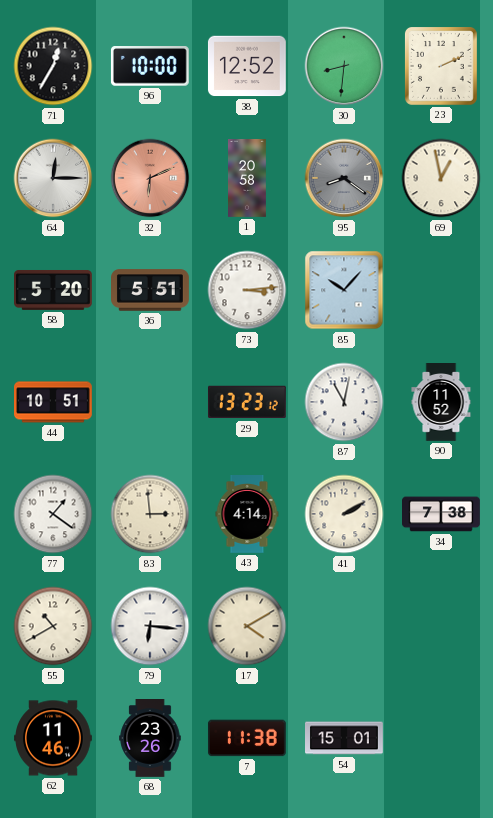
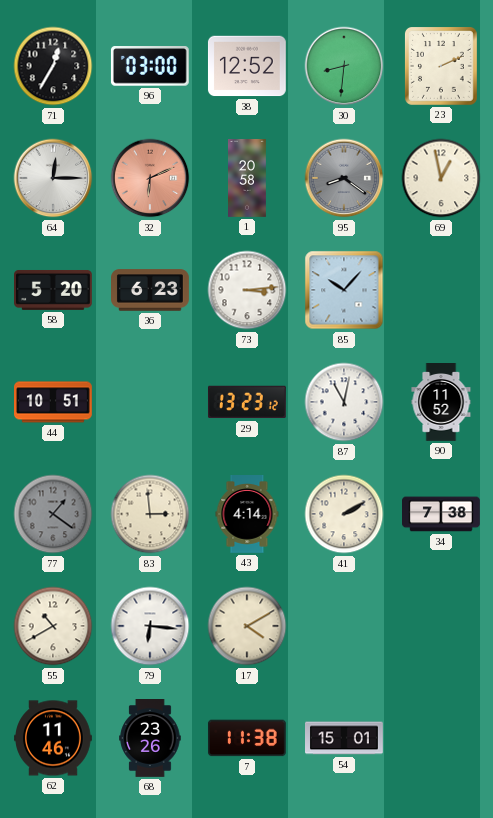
96: 10:00 -> 03:00 (150, 67)
36: 5:51 -> 6:23 (151, 290)
77 dial: white -> grey (53, 514)
